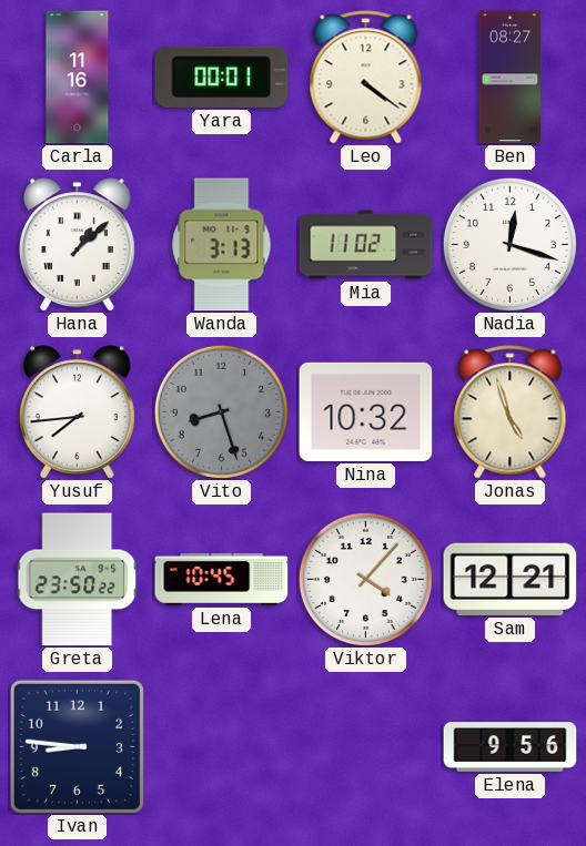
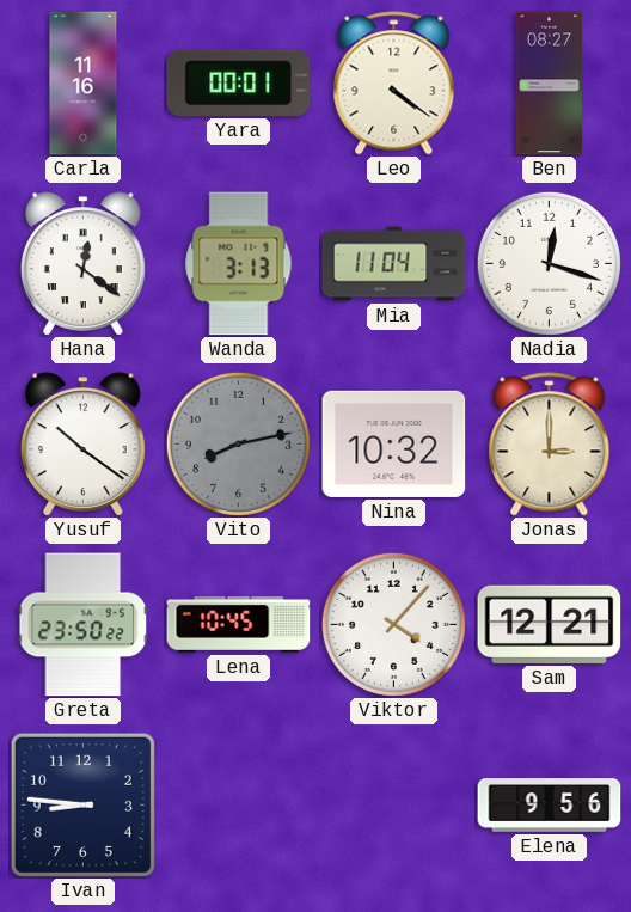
Hana: 1:08 -> 12:21 (82, 264)
Mia: 11:02 -> 11:04 (394, 264)
Yusuf: 7:44 -> 10:21 (82, 445)
Vito: 8:27 -> 8:13 (238, 443)
Jonas: 4:57 -> 3:00 (550, 445)
